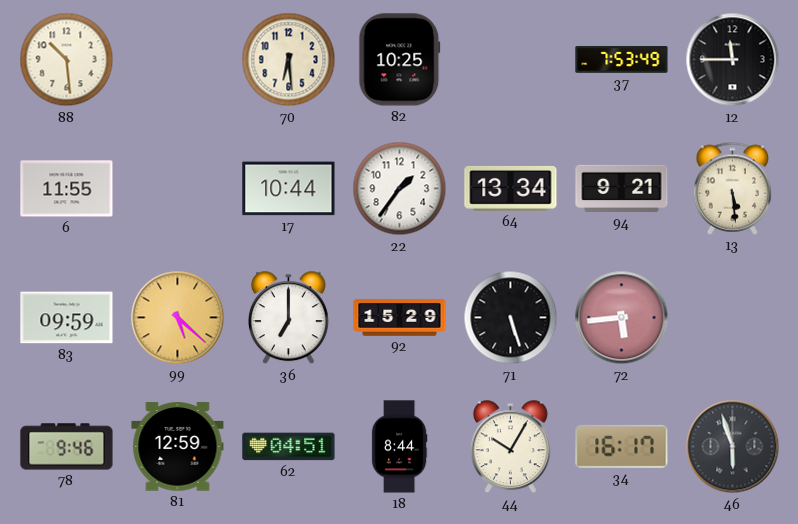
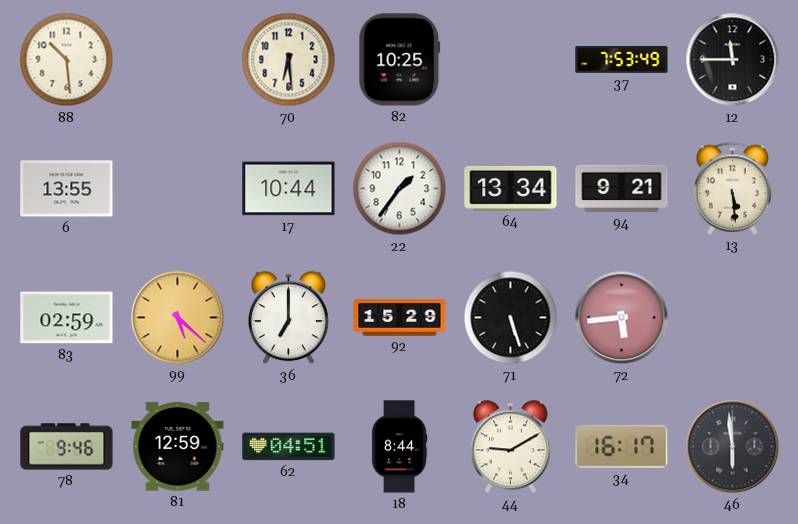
6: 11:55 -> 13:55 (67, 189)
83: 09:59 -> 02:59 (67, 318)
44: 10:05 -> 9:10 (510, 447)
46: 5:57 -> 5:59 (733, 447)
